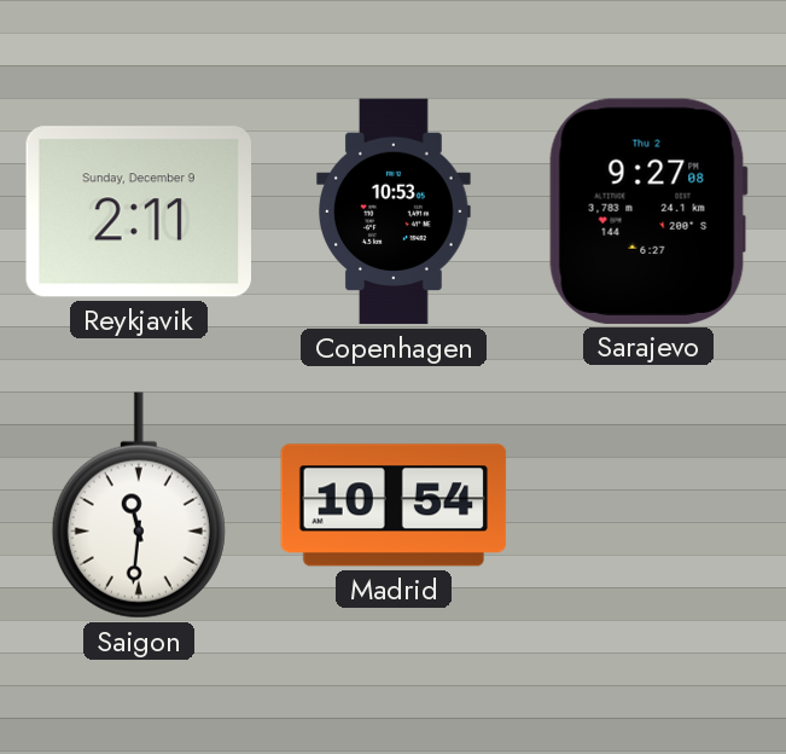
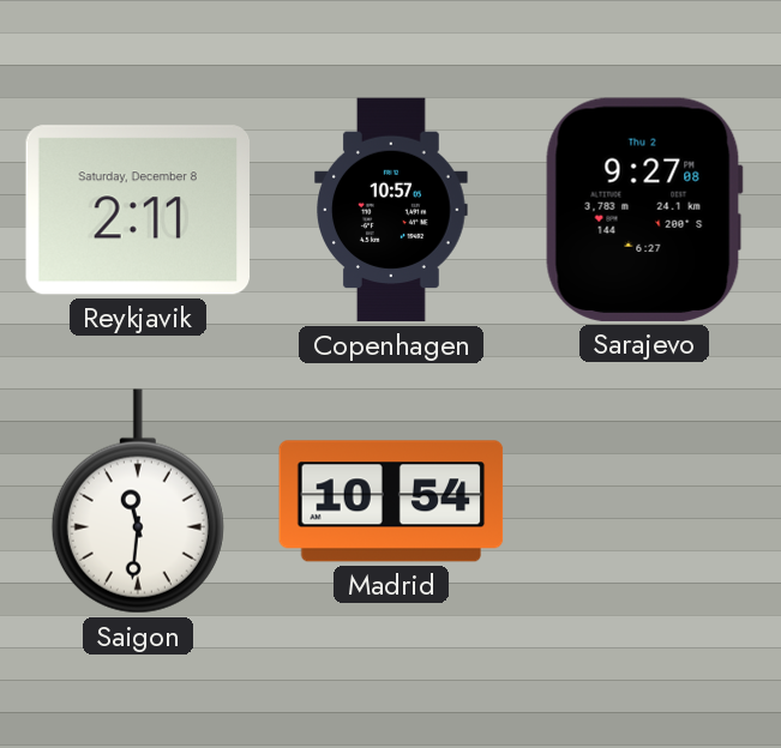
Reykjavik date: Sunday, December 9 -> Saturday, December 8 (137, 210)
Copenhagen: 10:53 -> 10:57 (392, 210)
